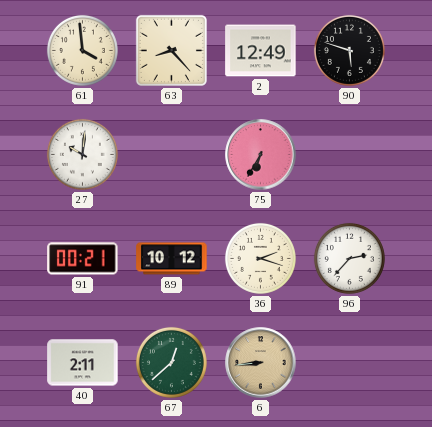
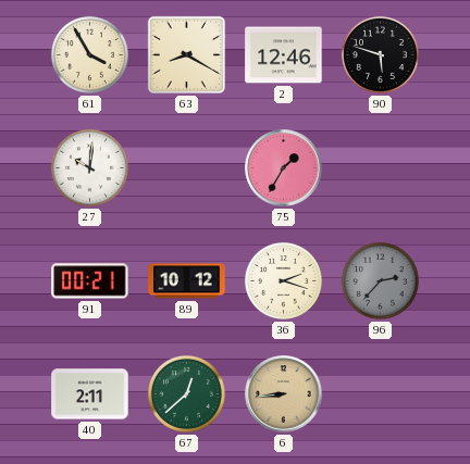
61: 3:59 -> 3:55 (89, 54)
63: 8:23 -> 8:20 (186, 54)
2: 12:49 -> 12:46 (284, 55)
75: 6:35 -> 1:35 (284, 168)
96 dial: white -> grey (380, 280)
